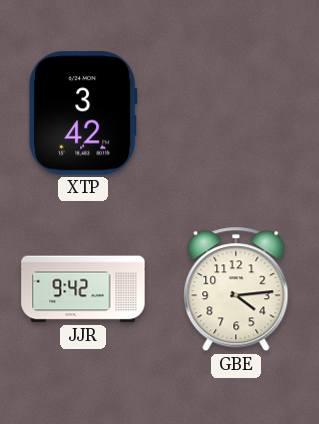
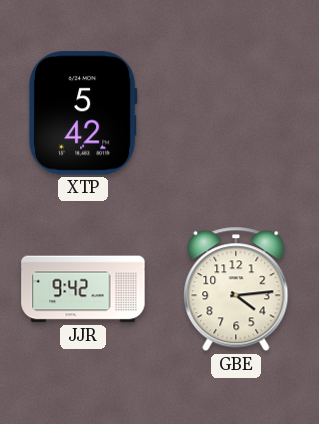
XTP: 3:42 -> 5:42 (83, 113)
